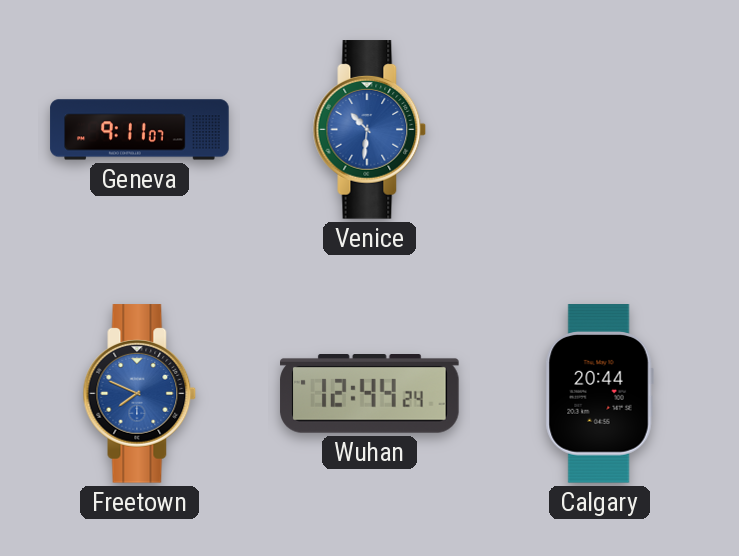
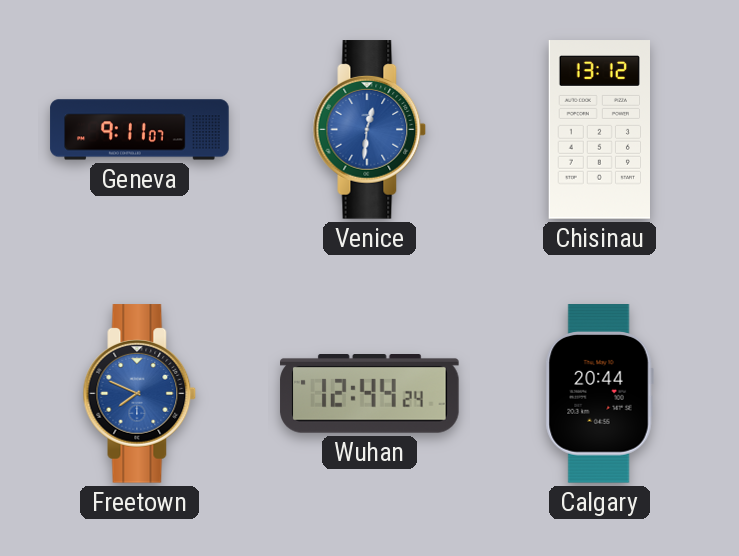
Venice: 10:31 -> 12:31 (370, 130)
Chisinau: none -> 13:12 (599, 130)
